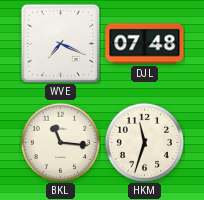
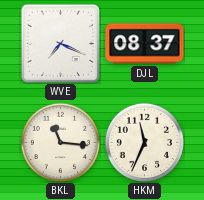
DJL: 07:48 -> 08:37 (145, 44)
HKM: 11:33 -> 11:34 (144, 142)
